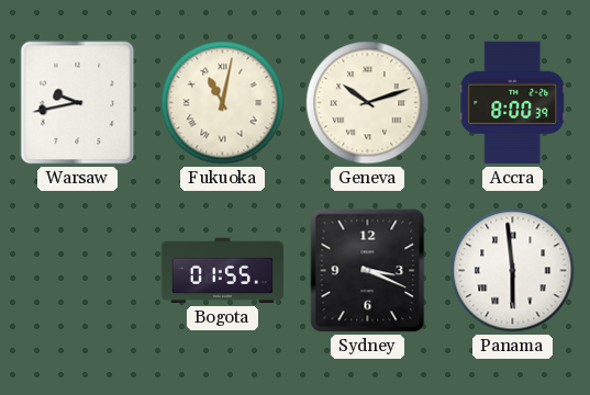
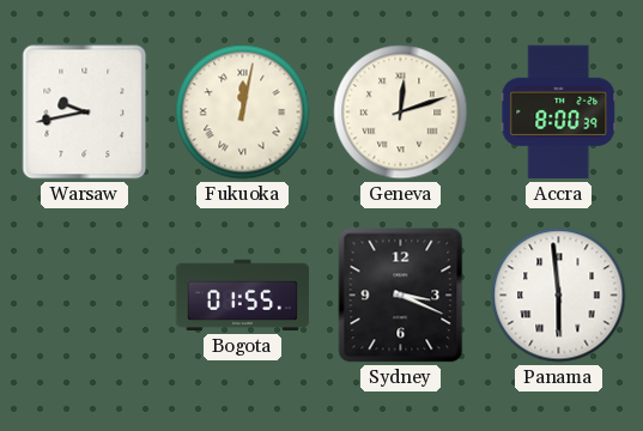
Fukuoka: 11:02 -> 12:02 (243, 113)
Geneva: 10:12 -> 12:12 (401, 113)
